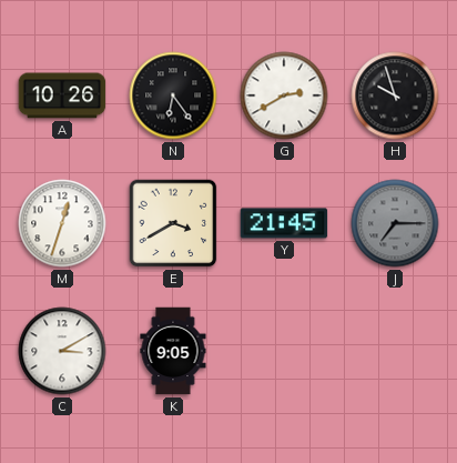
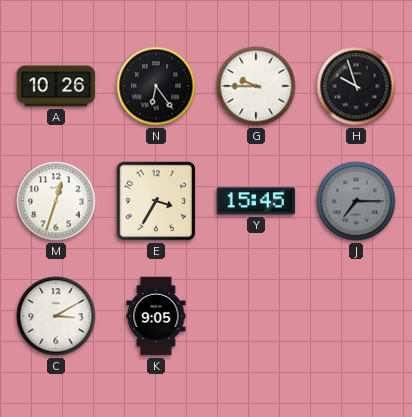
G: 2:40 -> 9:45 (256, 86)
E: 3:40 -> 3:35 (156, 201)
Y: 21:45 -> 15:45 (256, 201)
